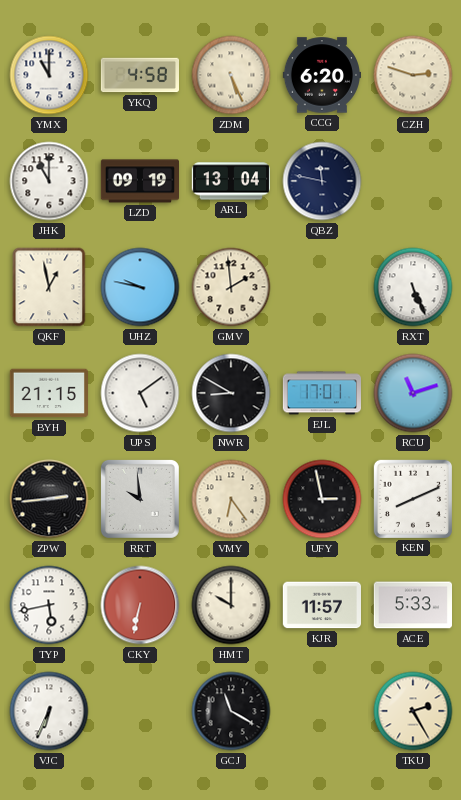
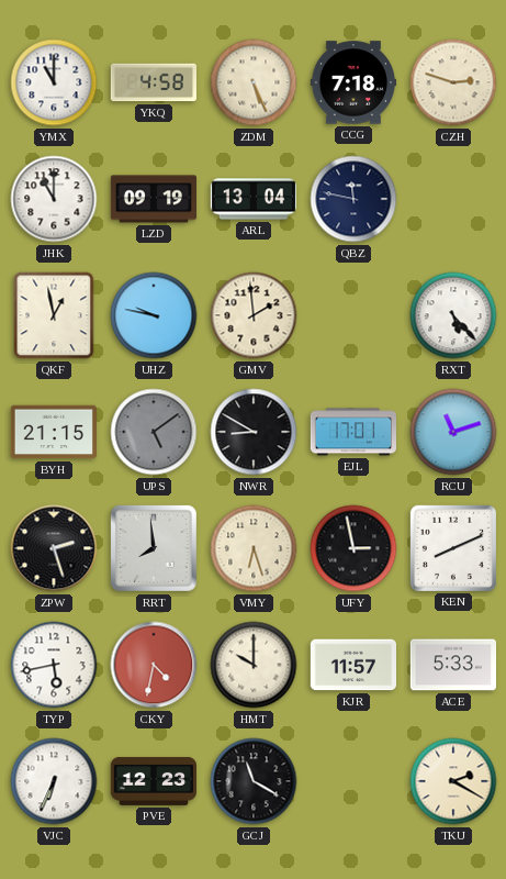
CCG: 6:20 -> 7:18 (352, 82)
RXT: 5:26 -> 5:23 (453, 315)
UPS dial: white -> grey (154, 432)
ZPW: 2:44 -> 2:27 (54, 548)
RRT: 9:59 -> 7:59 (154, 548)
VMY: 6:24 -> 6:27 (254, 548)
CKY: 6:32 -> 4:32 (154, 665)
PVE: none -> 12:23 (153, 781)
TKU: 2:25 -> 2:20 (453, 781)
